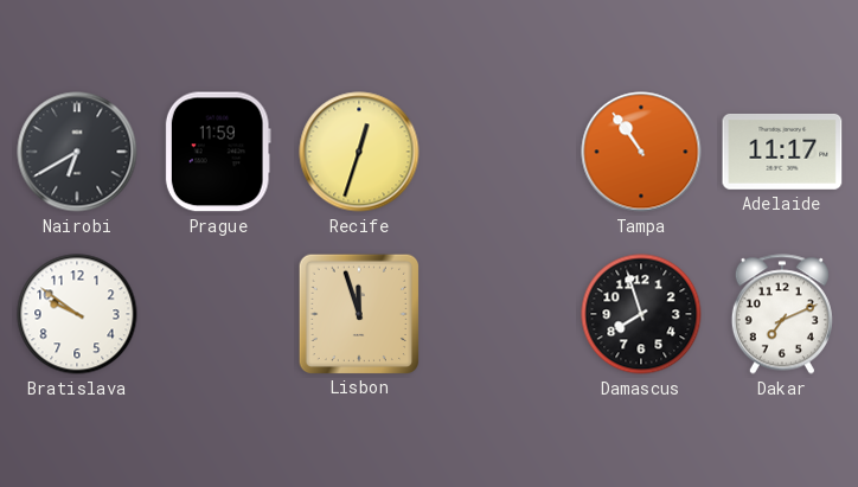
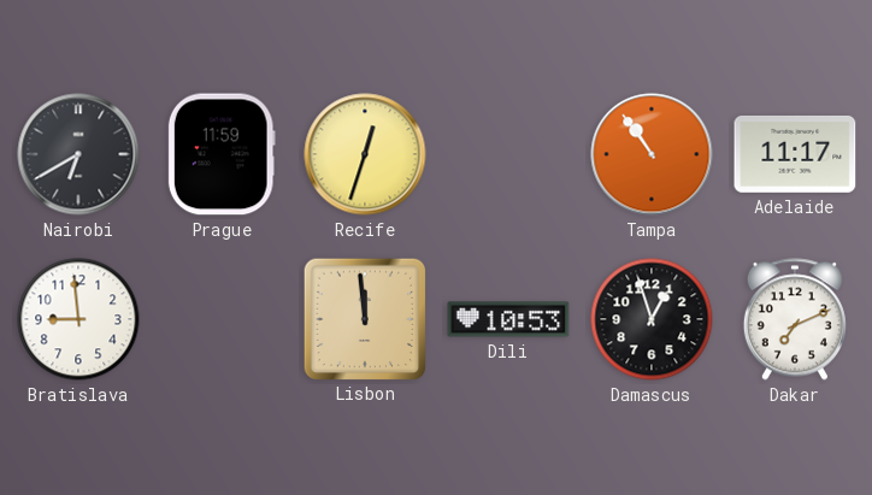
Bratislava: 9:51 -> 8:59 (78, 319)
Lisbon: 11:57 -> 11:59 (364, 318)
Dili: none -> 10:53 (508, 319)
Damascus: 7:57 -> 12:57 (652, 319)
